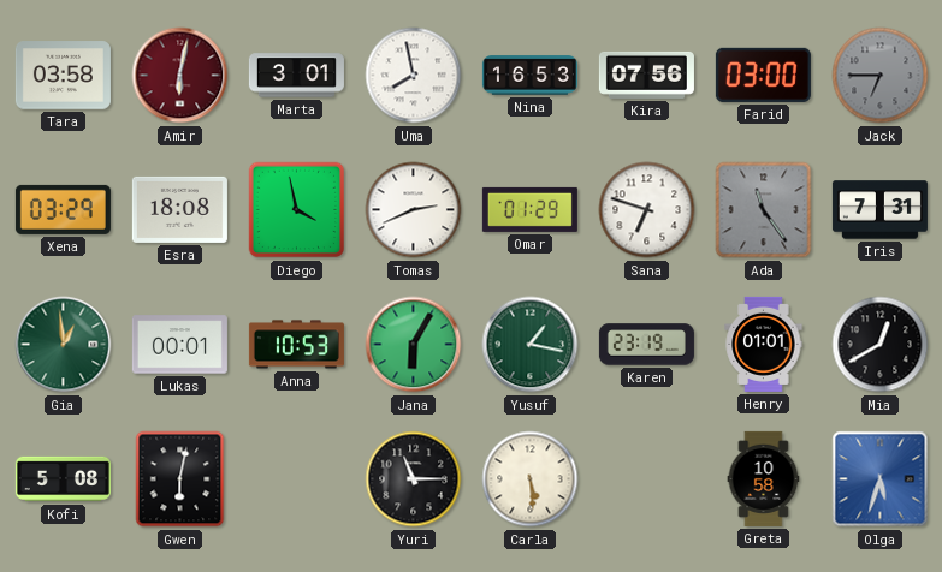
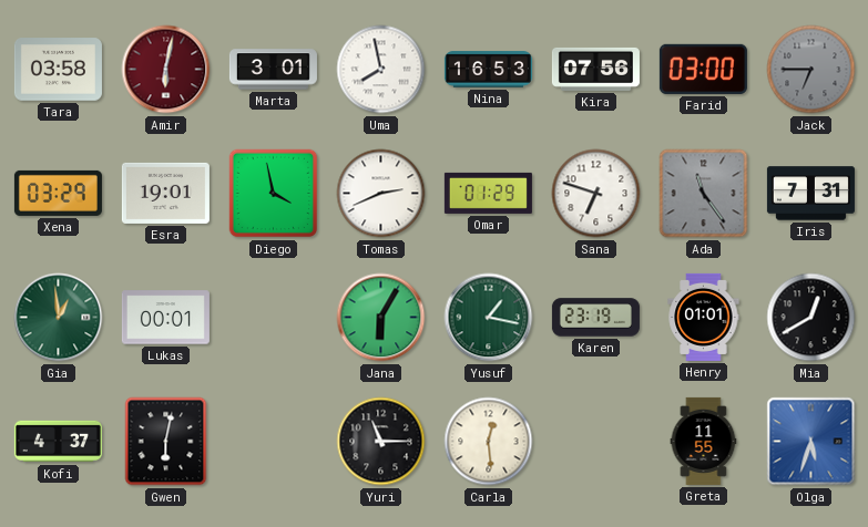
Esra: 18:08 -> 19:01 (165, 193)
Anna: 10:53 -> none (296, 345)
Kofi: 5:08 -> 4:37 (58, 442)
Carla: 5:29 -> 12:29 (489, 442)
Greta: 10:58 -> 11:55 (704, 441)
